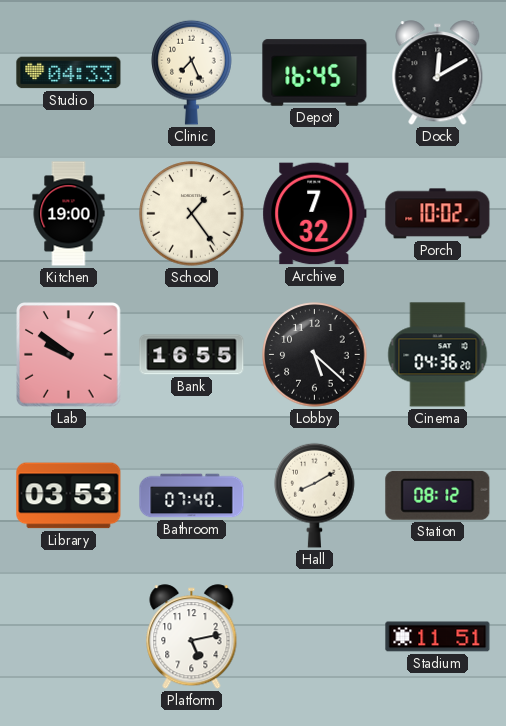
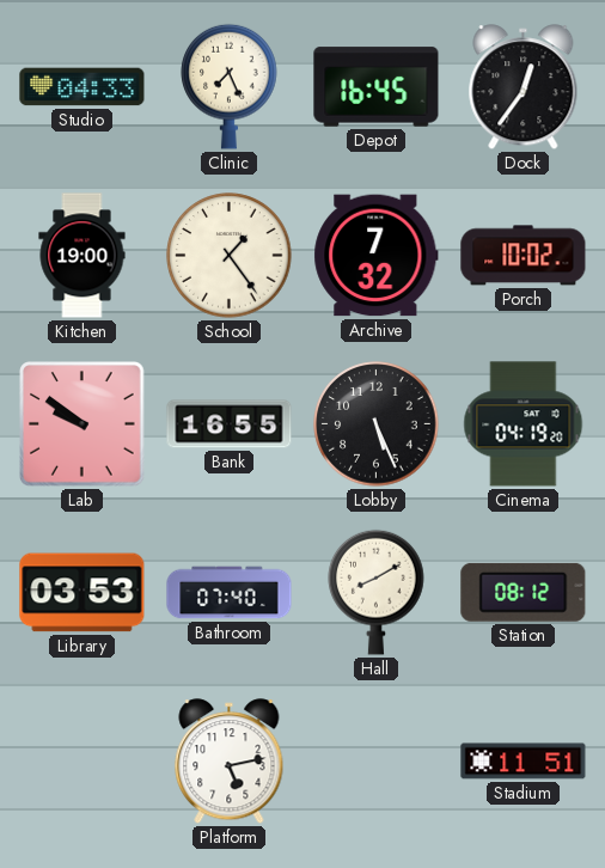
Dock: 12:10 -> 12:36 (524, 87)
Lobby: 5:22 -> 5:26 (377, 424)
Cinema: 04:36 -> 04:19 (524, 424)
